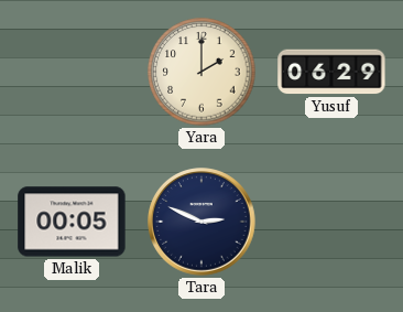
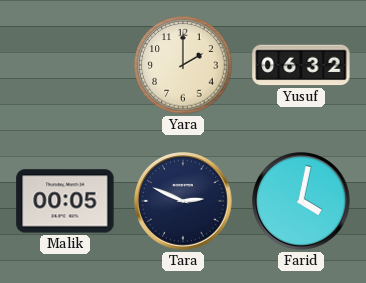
Yusuf: 06:29 -> 06:32 (301, 65)
Farid: none -> 4:02 (301, 201)
